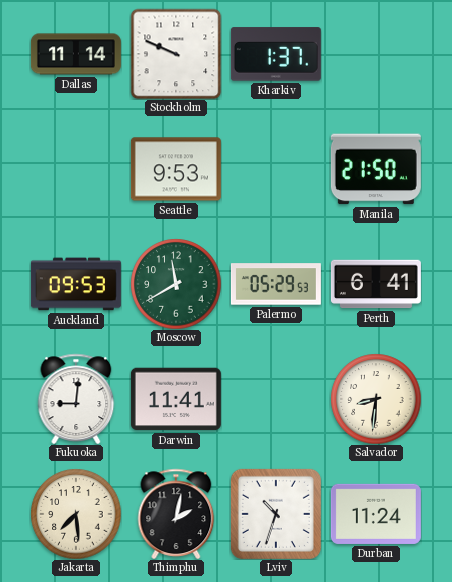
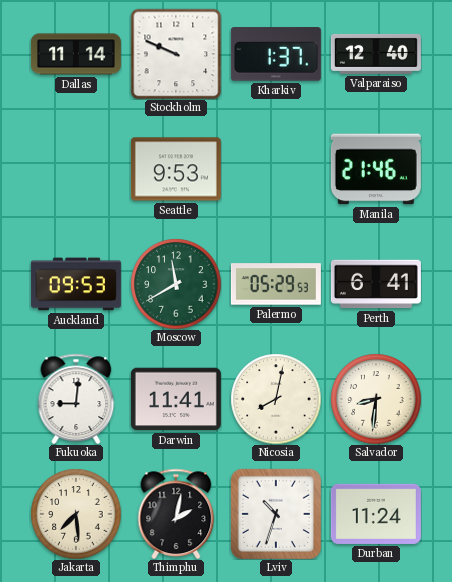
Valparaiso: none -> 12:40 (376, 54)
Manila: 21:50 -> 21:46 (376, 169)
Nicosia: none -> 8:02 (276, 399)
